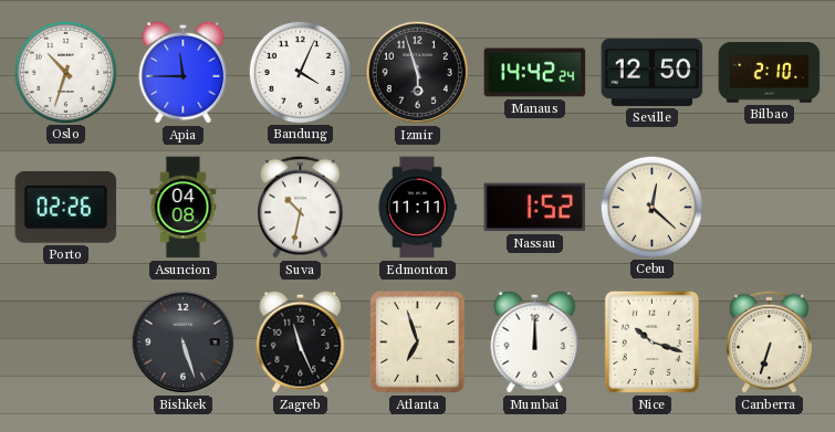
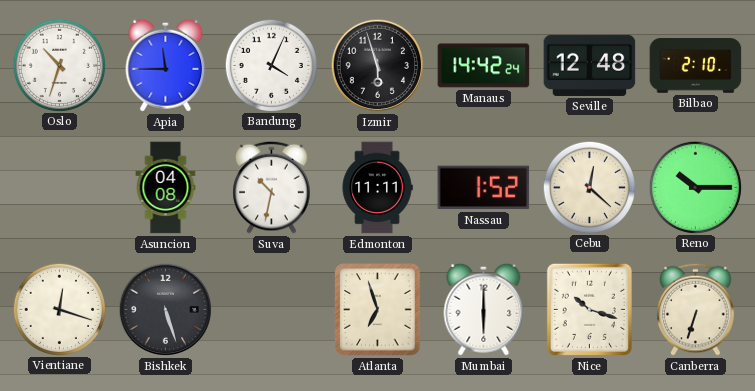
Seville: 12:50 -> 12:48 (590, 65)
Porto: 02:26 -> none (66, 207)
Reno: none -> 10:15 (695, 187)
Vientiane: none -> 12:18 (59, 309)
Zagreb: 11:26 -> none (301, 341)
Mumbai: 12:00 -> 6:00 (484, 309)
